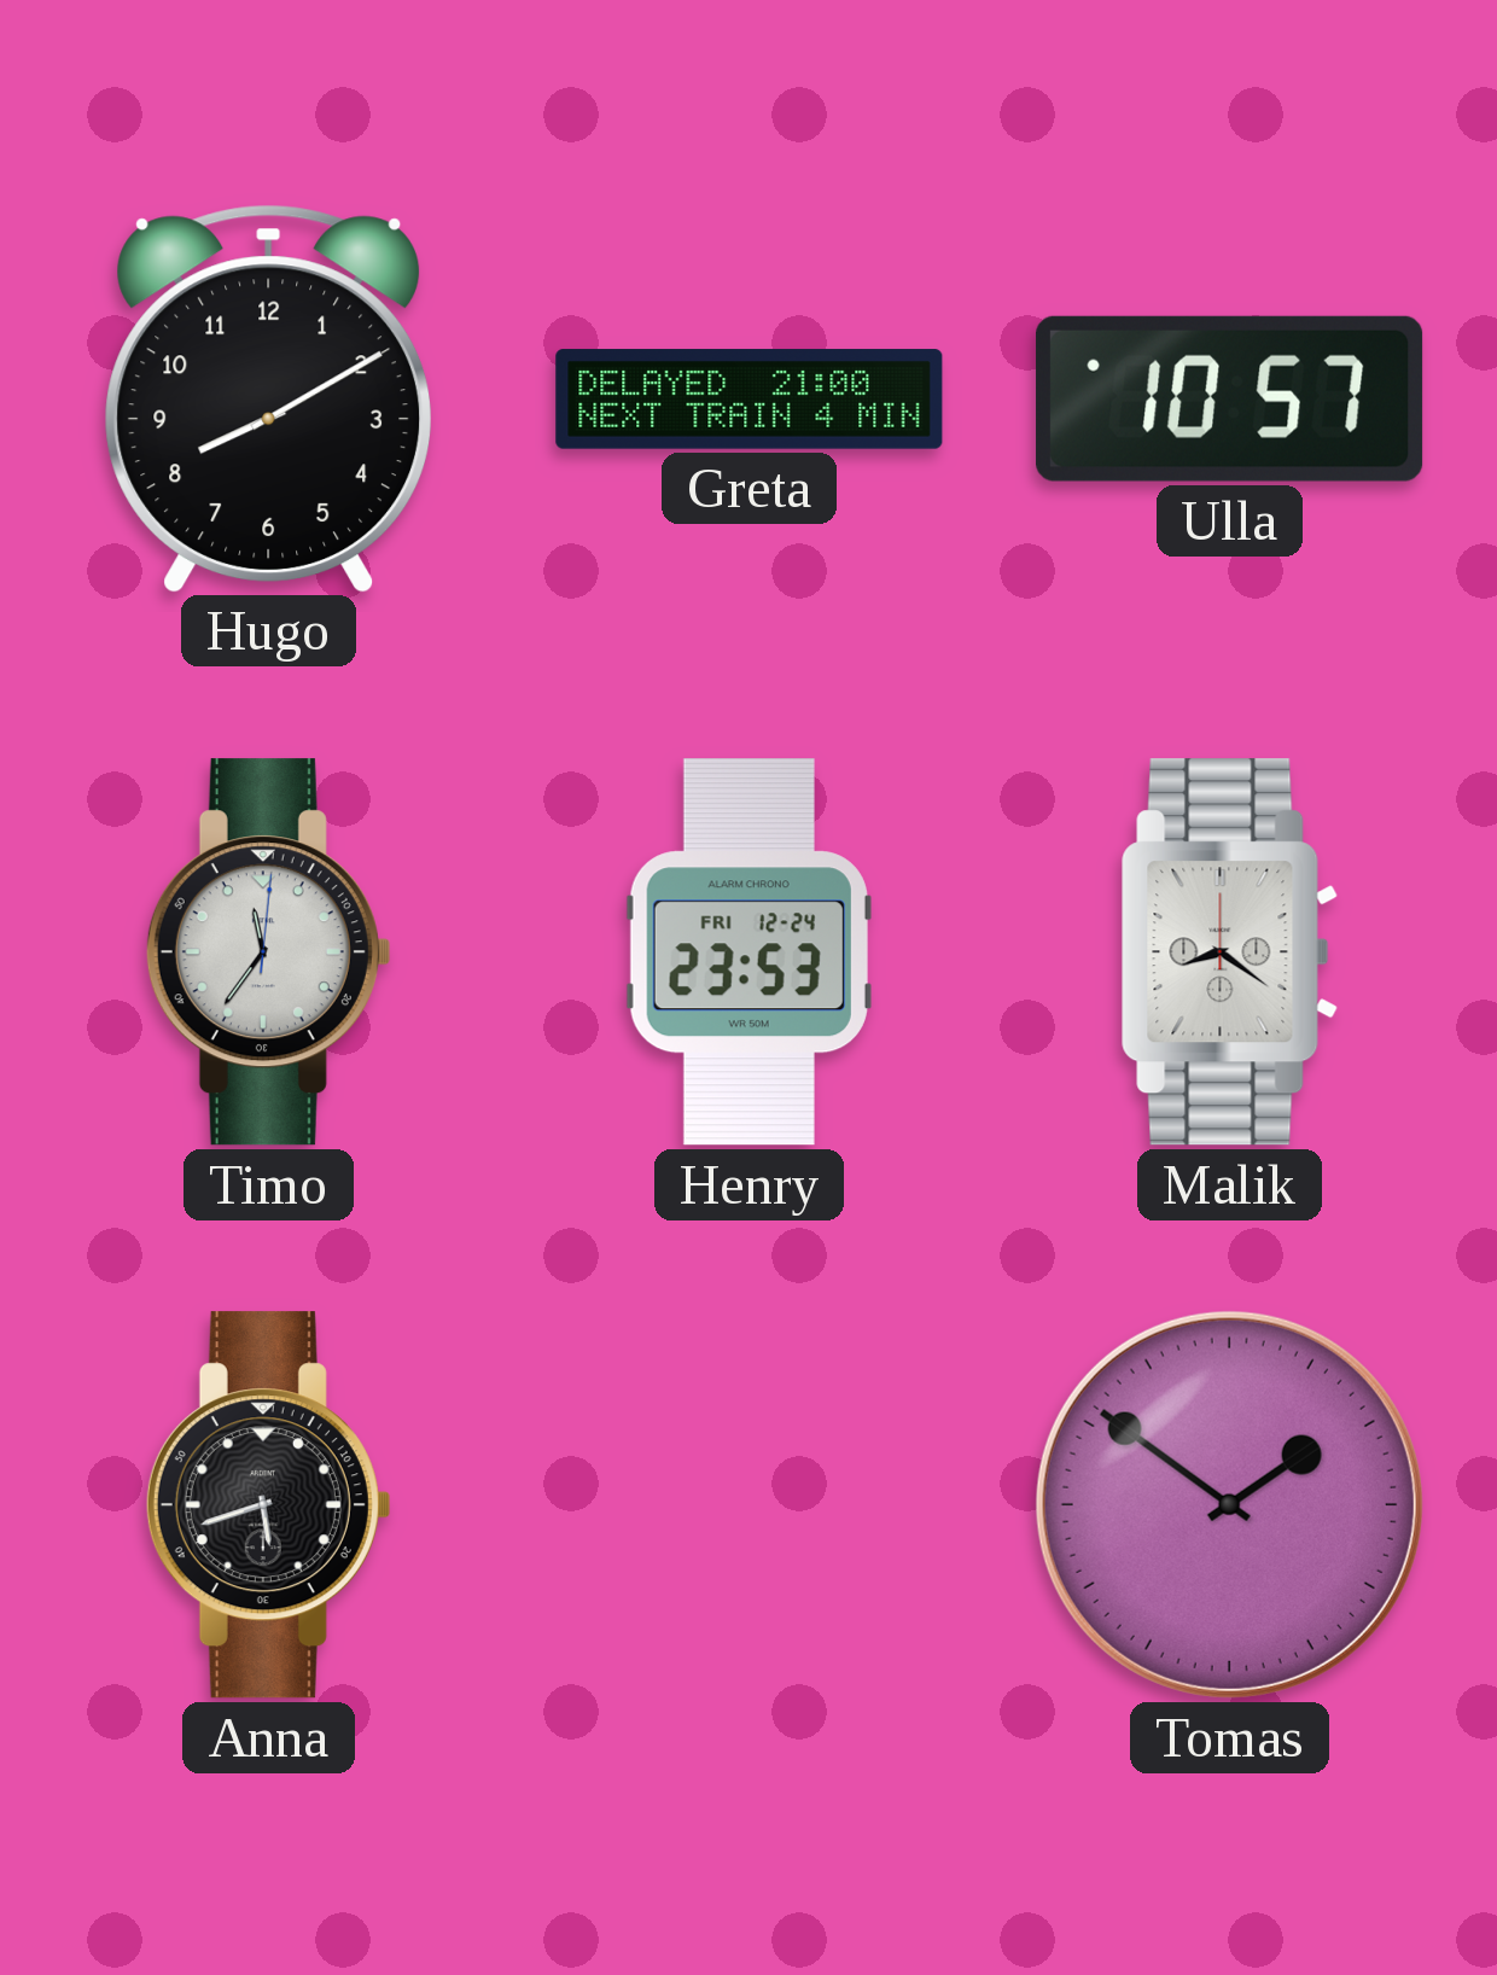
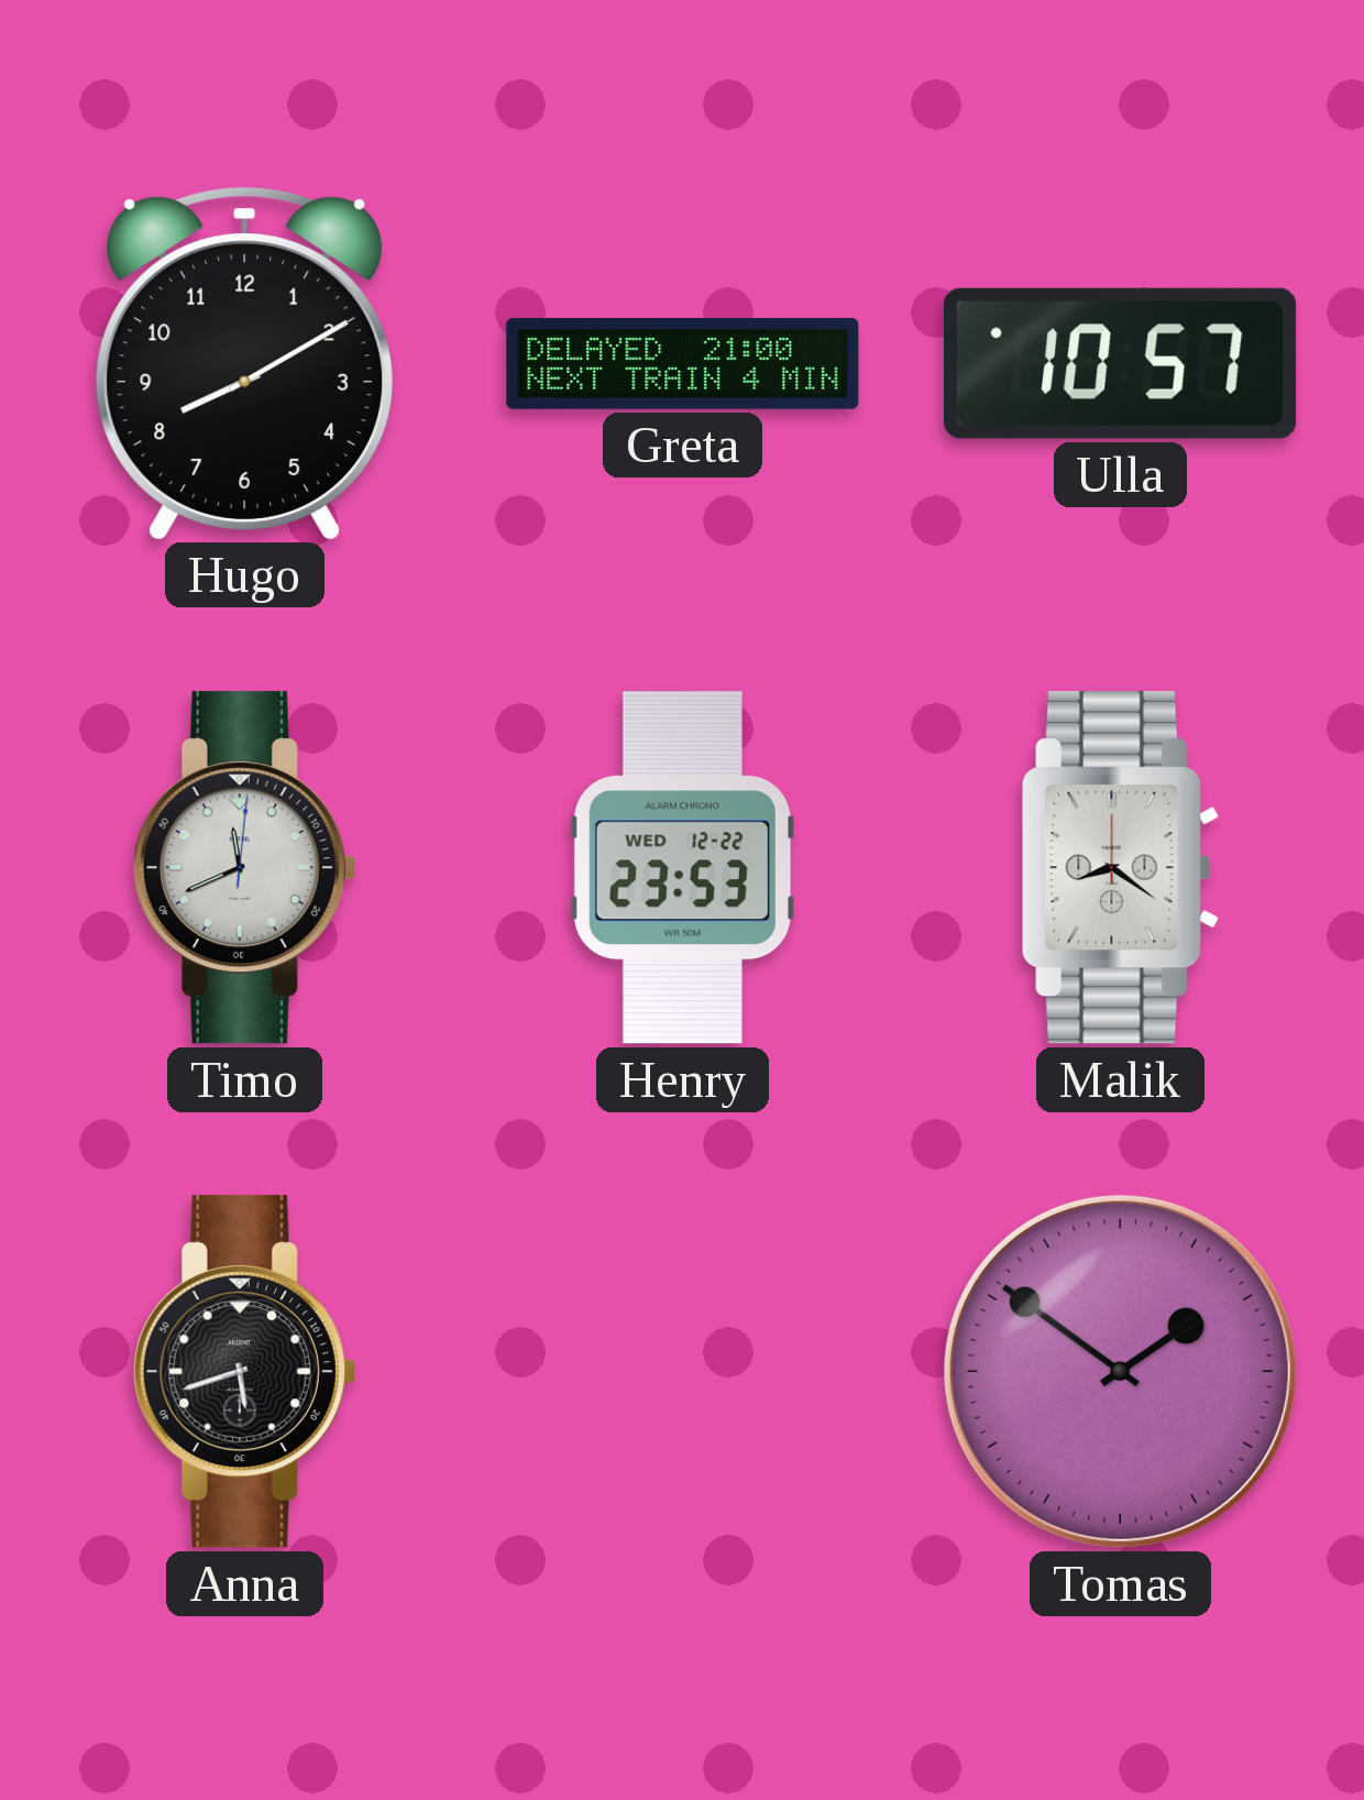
Timo: 11:36 -> 11:41 (244, 868)
Henry date: FRI 12-24 -> WED 12-22 (682, 868)
